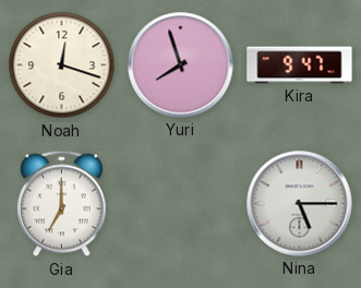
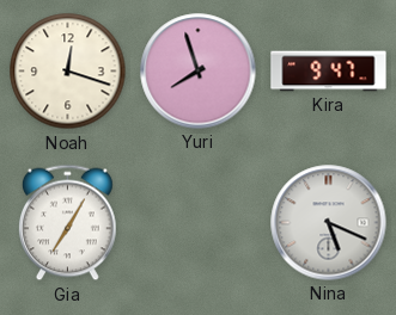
Gia: 7:00 -> 7:05 (68, 223)
Nina: 5:15 -> 5:19 (329, 223)
